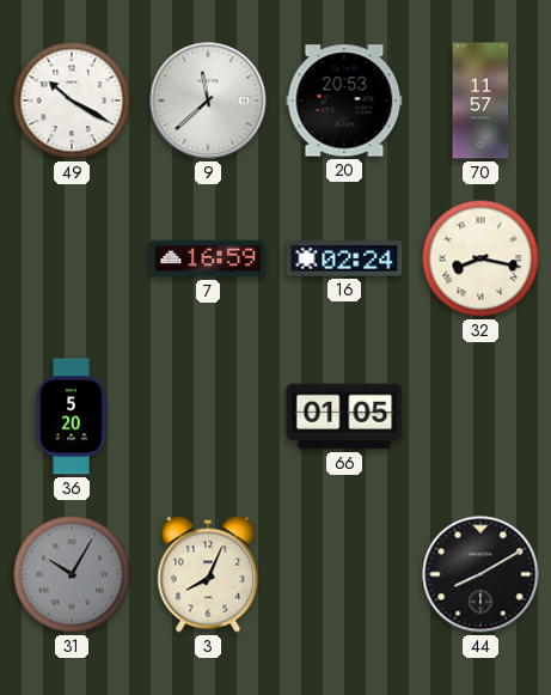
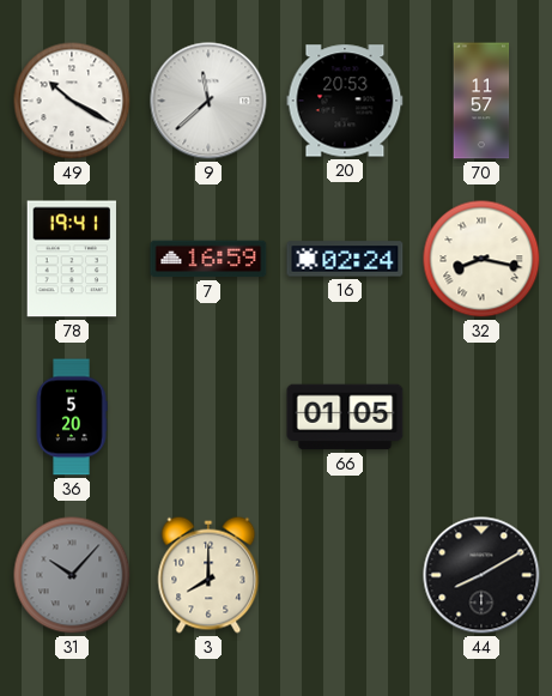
78: none -> 19:41 (71, 259)
31: 10:05 -> 10:07 (72, 575)
3: 8:04 -> 8:00 (208, 575)
